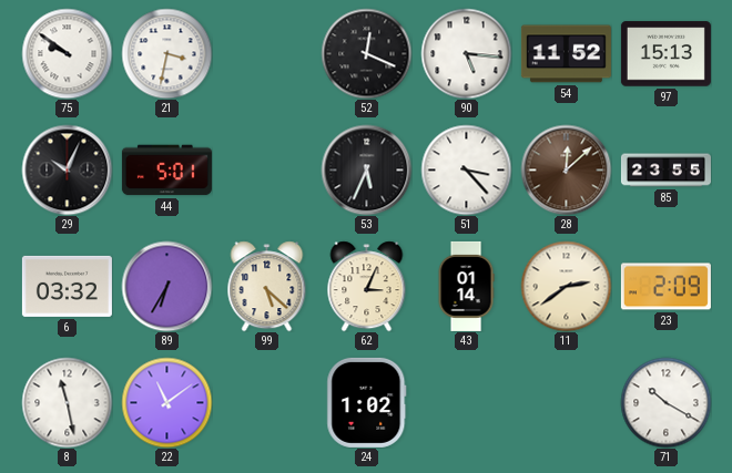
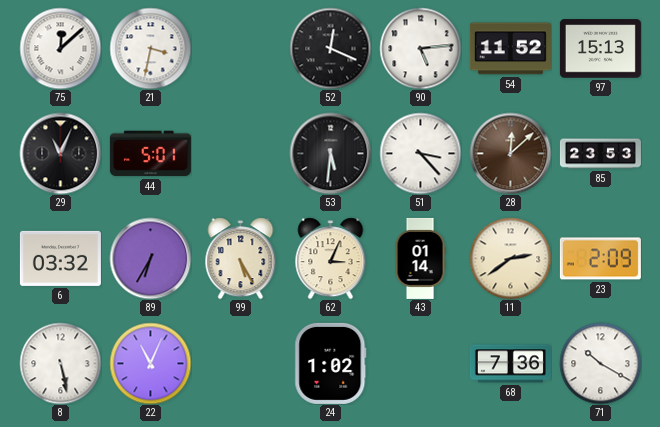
75: 9:51 -> 12:08 (60, 48)
90: 5:16 -> 5:14 (420, 48)
29: 10:04 -> 11:04 (60, 153)
53: 5:34 -> 5:31 (330, 153)
85: 23:55 -> 23:53 (600, 154)
99: 5:22 -> 5:25 (241, 258)
8: 11:28 -> 5:28 (60, 363)
22: 11:09 -> 11:04 (150, 363)
68: none -> 7:36 (510, 364)
